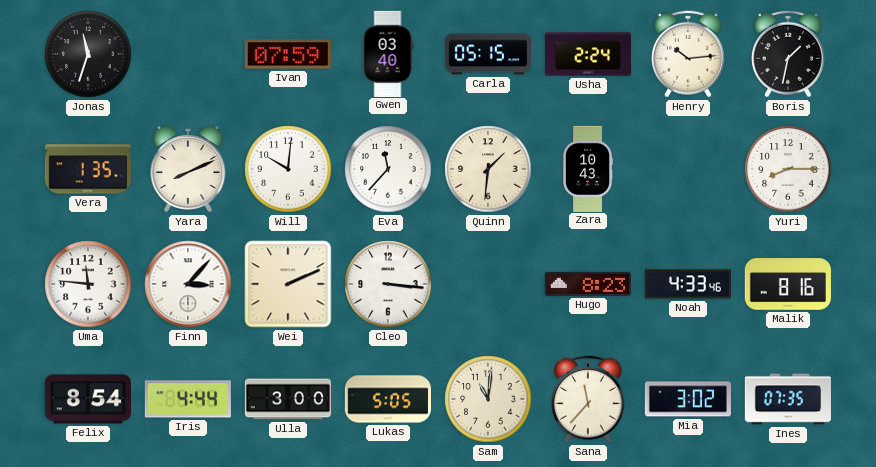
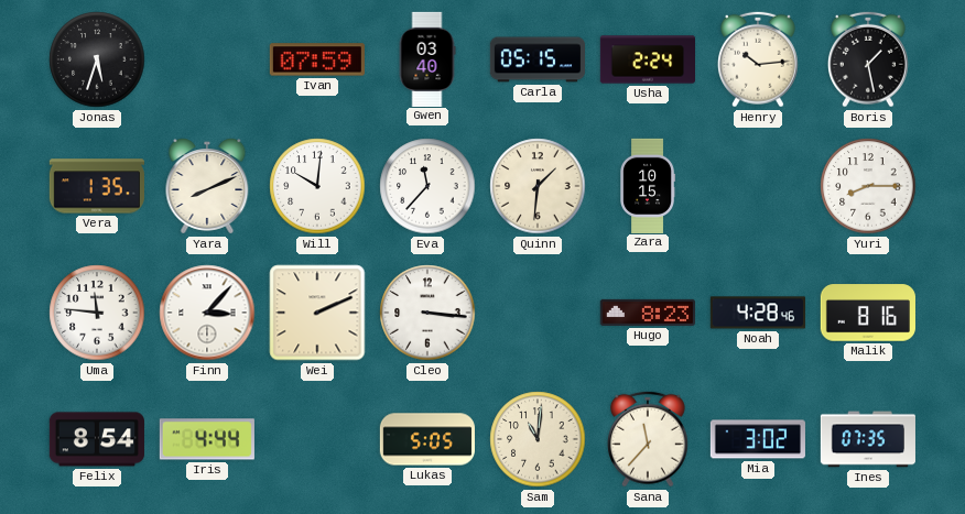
Jonas: 11:33 -> 5:33 (97, 59)
Boris: 1:32 -> 1:28 (869, 59)
Zara: 10:43 -> 10:15 (648, 186)
Noah: 4:33 -> 4:28 (757, 313)
Ulla: 3:00 -> none (288, 399)
